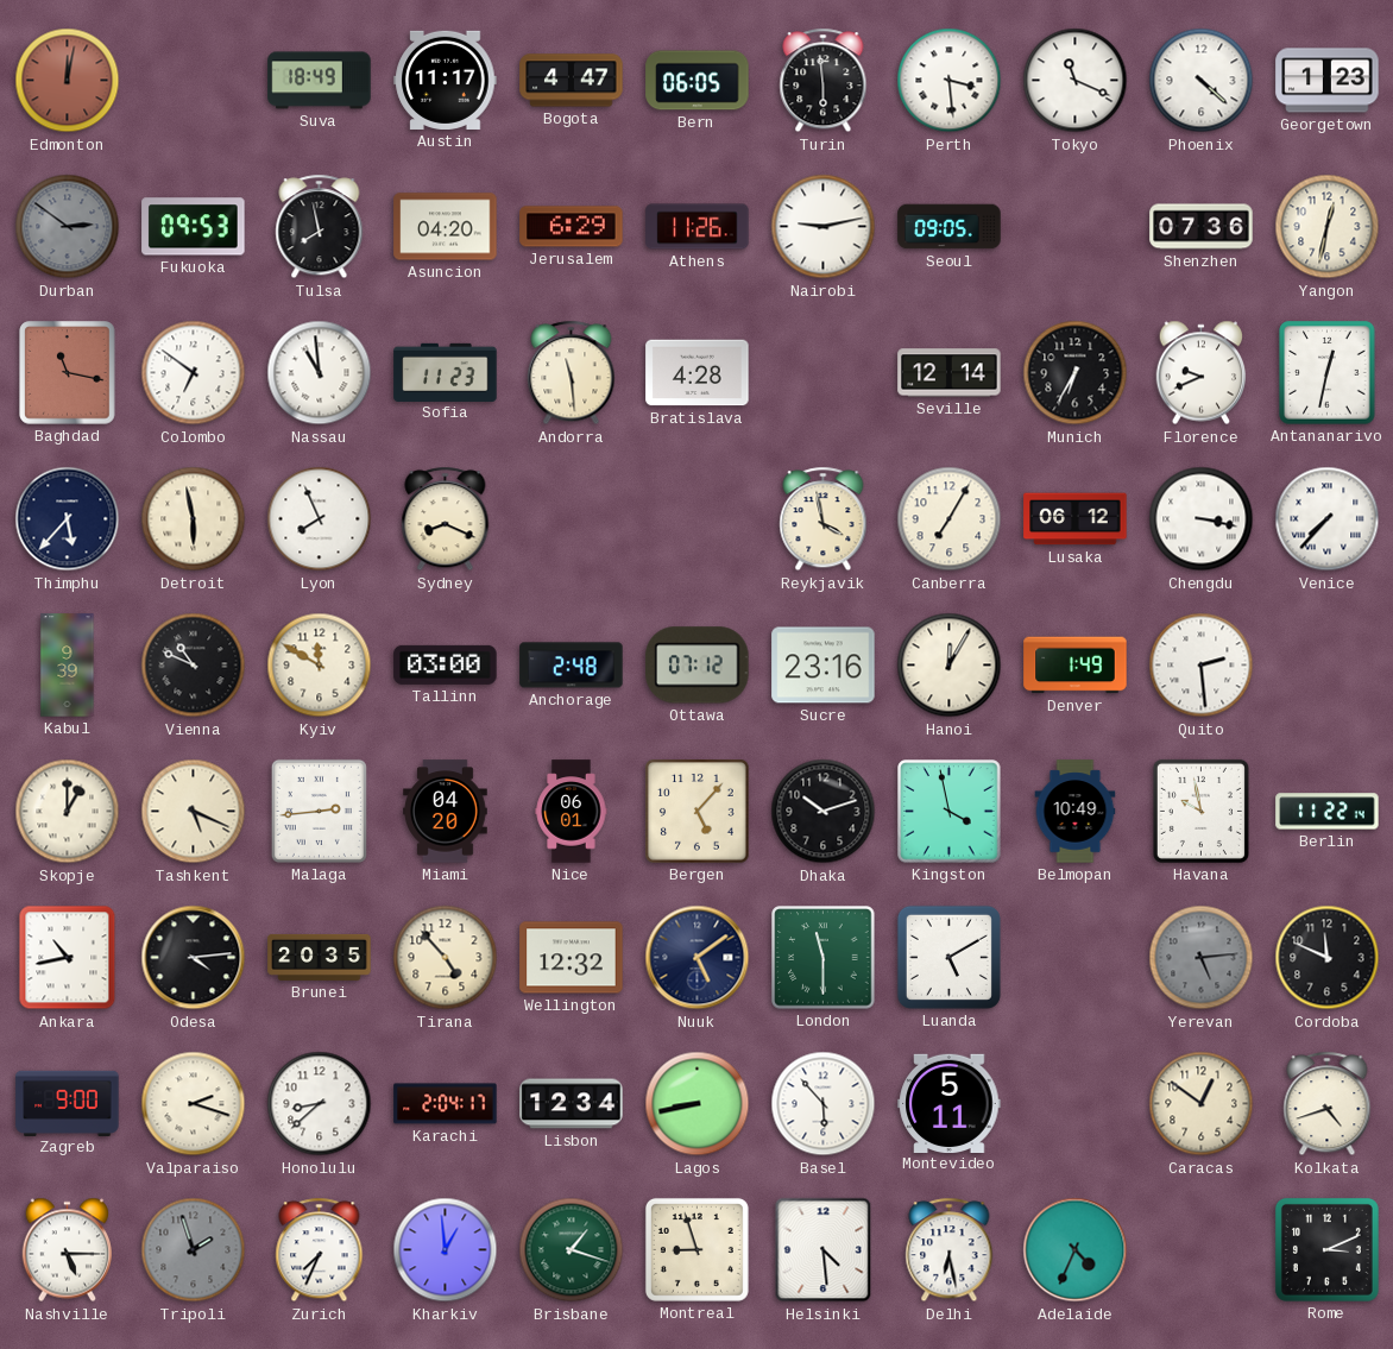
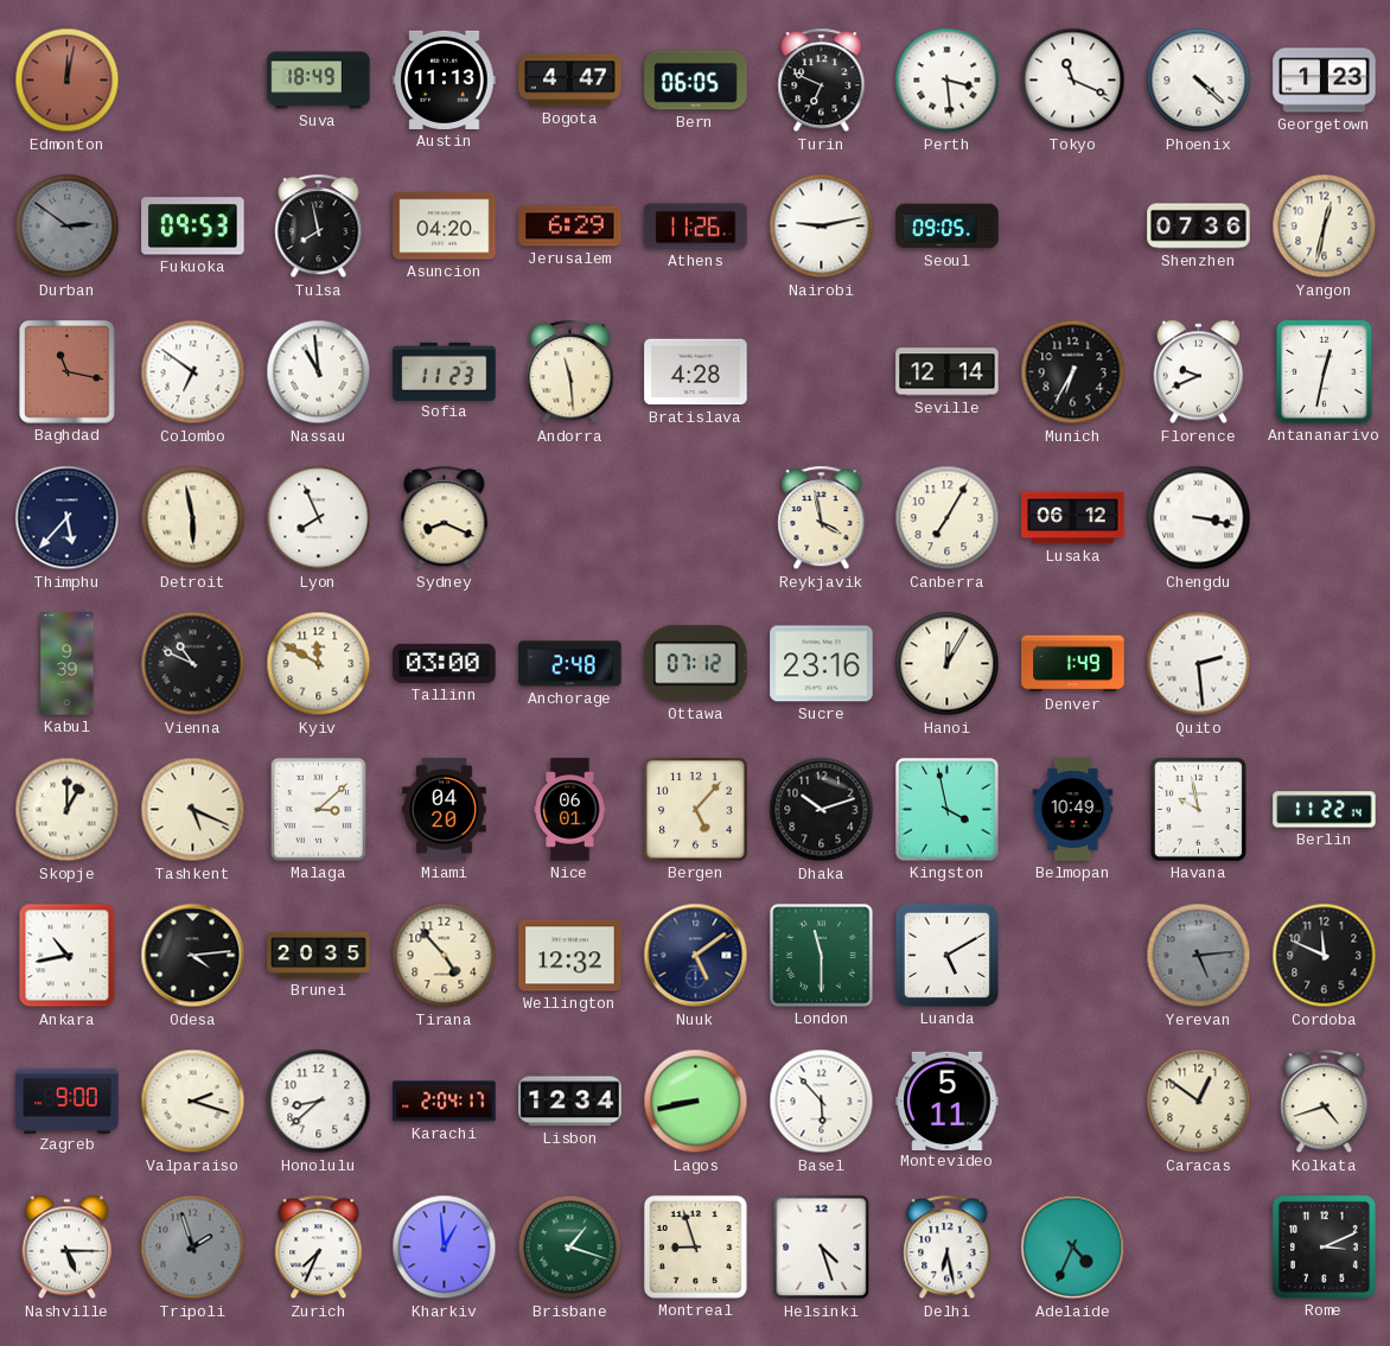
Austin: 11:17 -> 11:13 (445, 79)
Turin: 5:59 -> 6:49 (822, 81)
Venice: 7:37 -> none (1328, 519)
Malaga: 2:44 -> 3:08 (318, 809)
Helsinki: 4:29 -> 4:27 (822, 1248)
